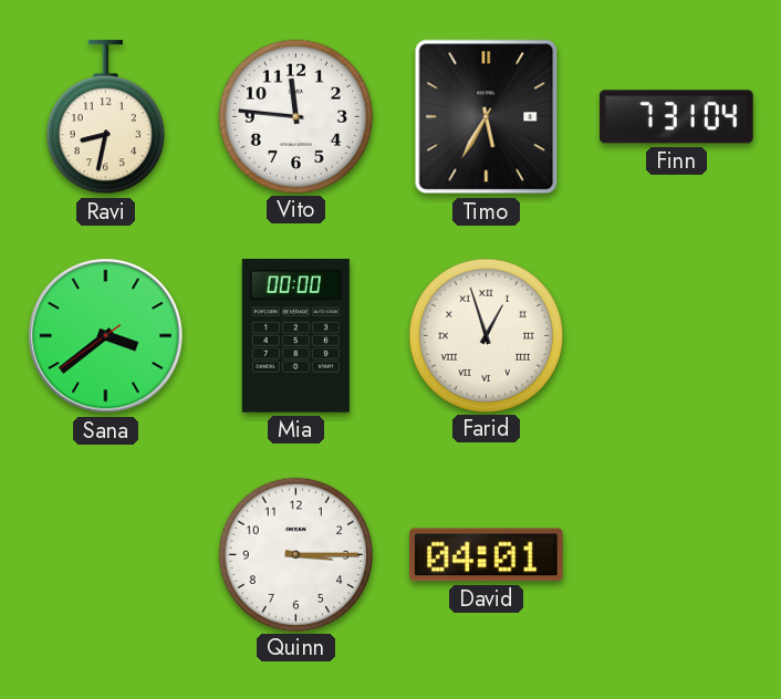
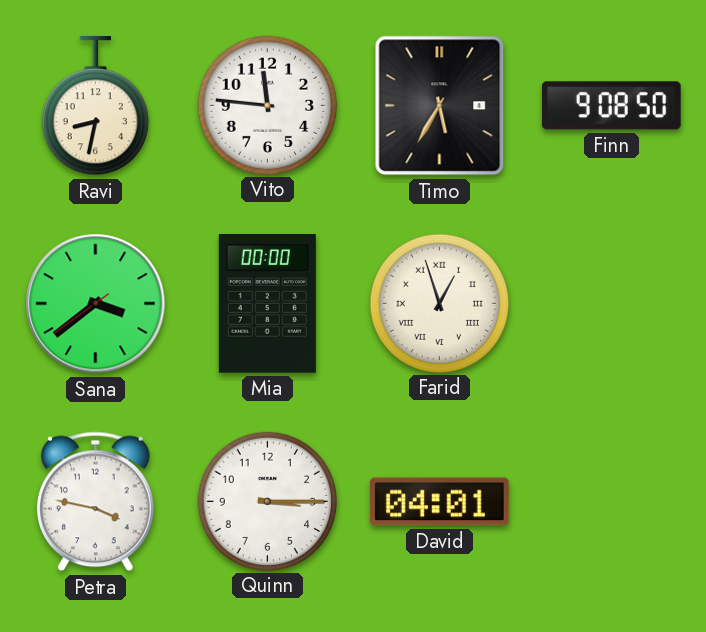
Finn: 7:31 -> 9:08 (611, 106)
Petra: none -> 3:47 (95, 502)
